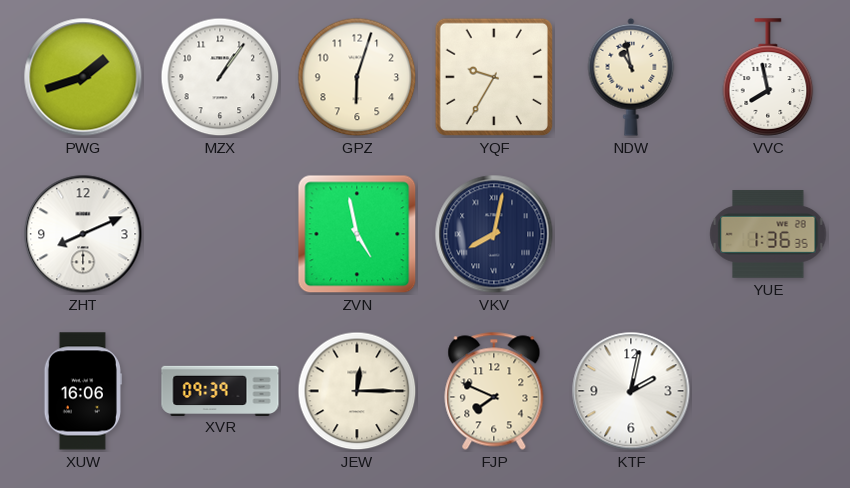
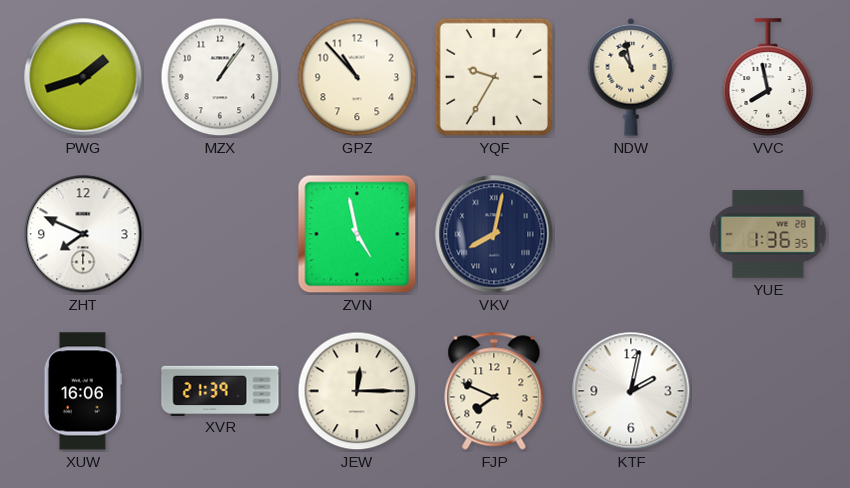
GPZ: 6:03 -> 10:53 (357, 77)
ZHT: 8:11 -> 7:49 (83, 234)
XVR: 09:39 -> 21:39 (220, 390)
